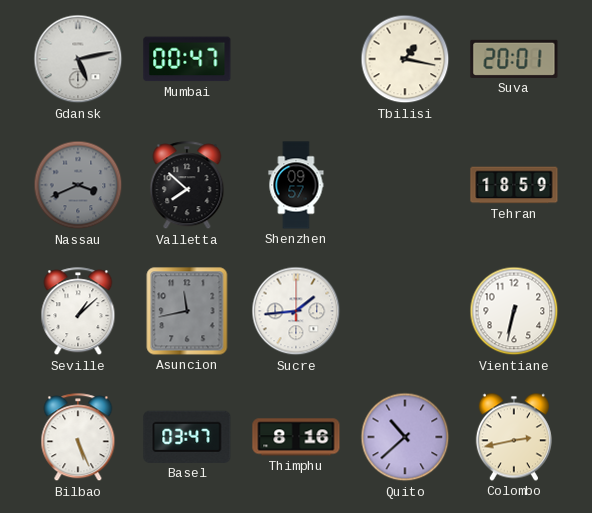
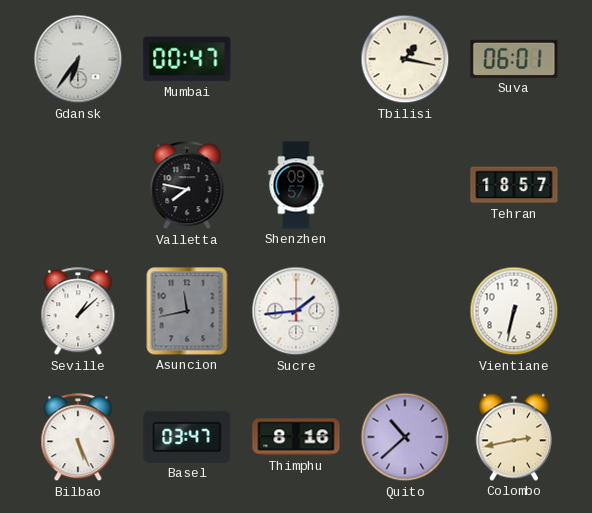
Gdansk: 5:13 -> 6:36 (78, 59)
Suva: 20:01 -> 06:01 (514, 59)
Nassau: 3:41 -> none (78, 185)
Valletta: 7:52 -> 7:47 (187, 186)
Tehran: 18:59 -> 18:57 (514, 185)
